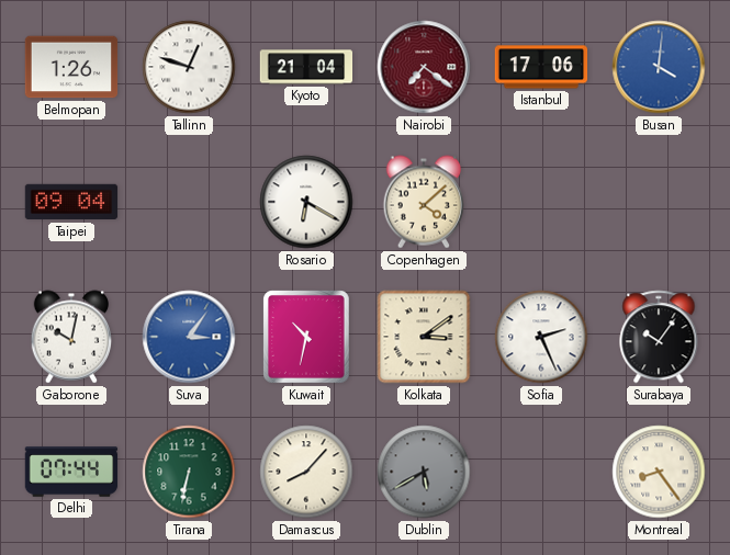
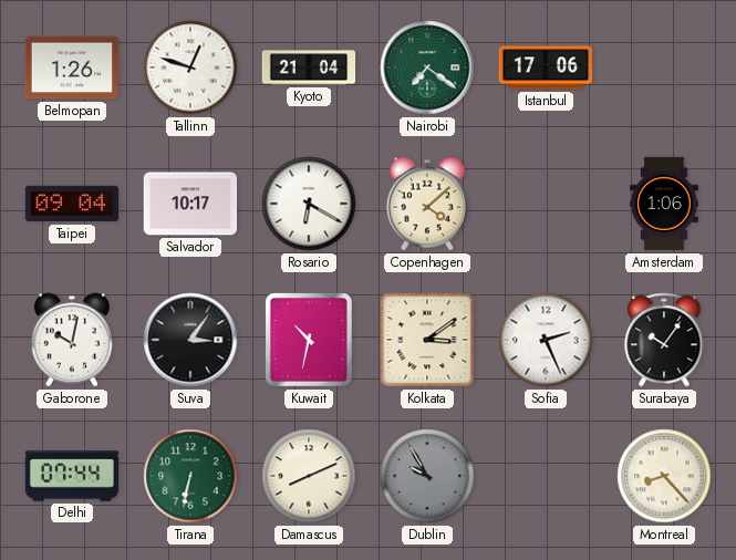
Nairobi dial: burgundy -> green (427, 68)
Busan: 4:01 -> none (659, 67)
Salvador: none -> 10:17 (190, 204)
Amsterdam: none -> 1:06 (665, 204)
Suva dial: blue -> black (190, 340)
Damascus: 8:07 -> 8:11 (309, 476)
Dublin: 5:40 -> 9:55 (427, 476)
Montreal: 8:24 -> 8:23 (664, 476)
